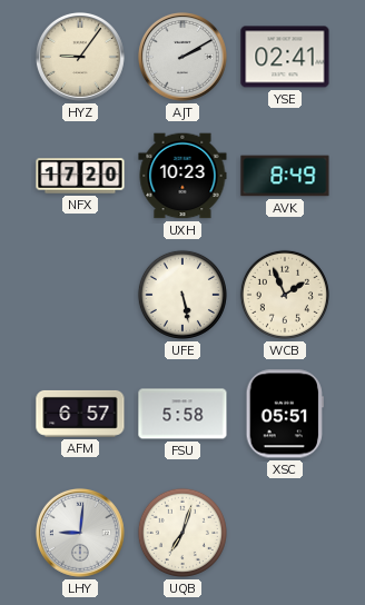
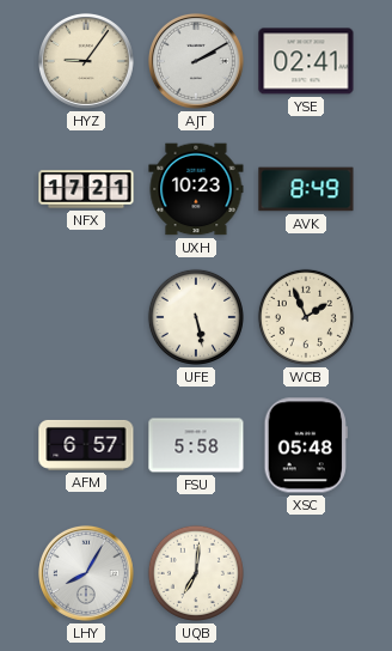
NFX: 17:20 -> 17:21 (86, 189)
XSC: 05:51 -> 05:48 (306, 445)
LHY: 9:01 -> 8:05 (86, 573)
UQB: 7:03 -> 7:01 (196, 573)
